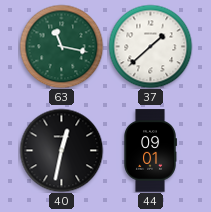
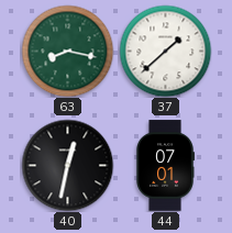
63: 11:17 -> 8:17 (67, 51)
44: 09:01 -> 07:01 (165, 166)
